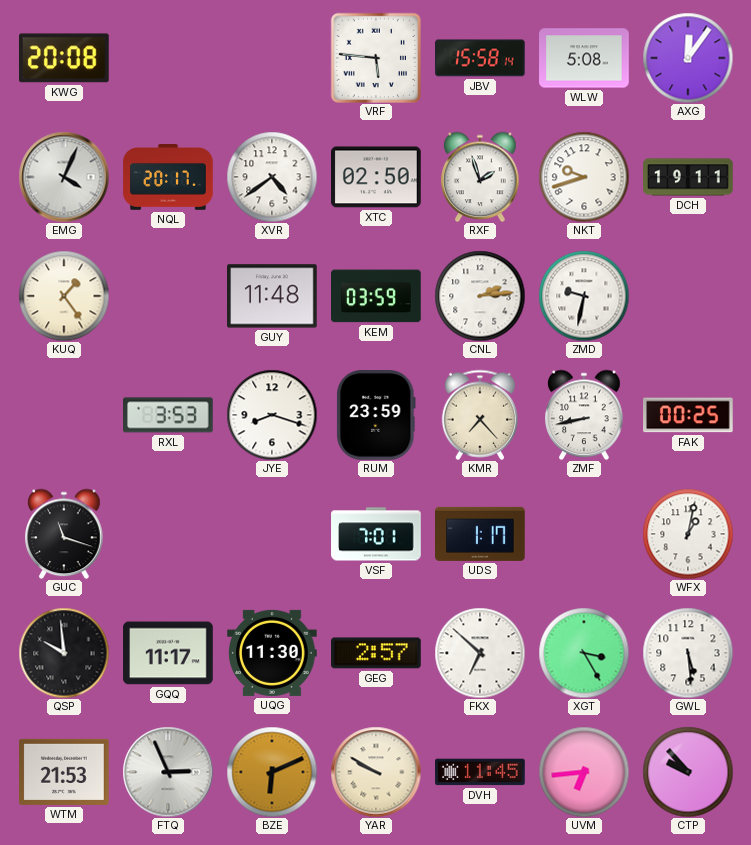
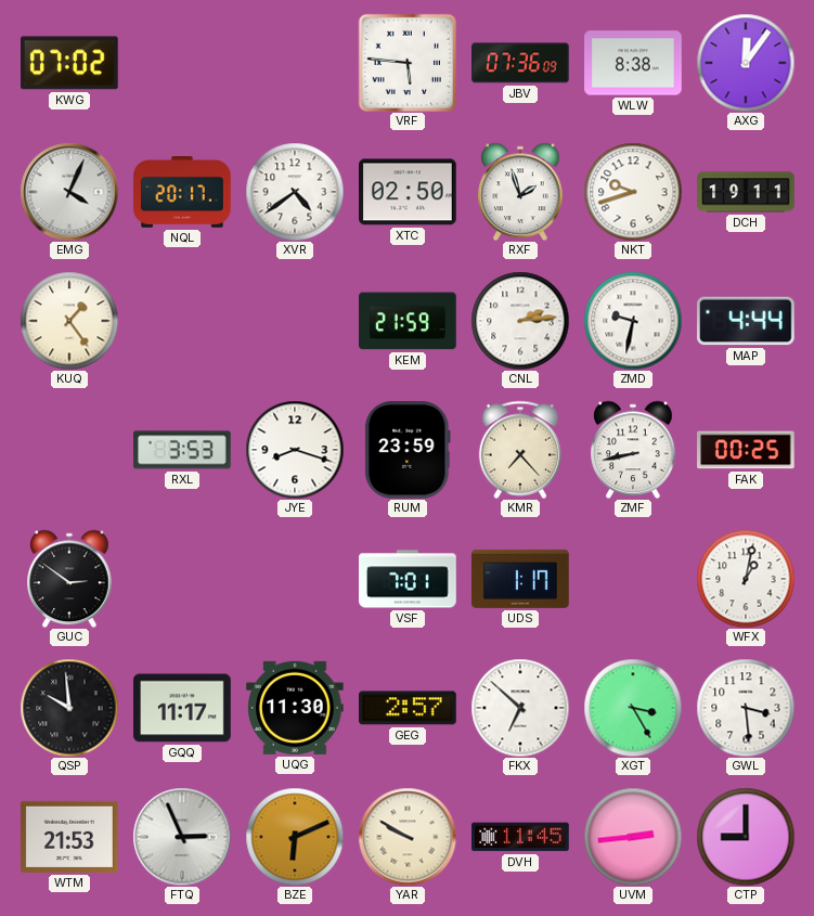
KWG: 20:08 -> 07:02 (69, 63)
JBV: 15:58 -> 07:36 (520, 63)
WLW: 5:08 -> 8:38 (633, 63)
GUY: 11:48 -> none (272, 296)
KEM: 03:59 -> 21:59 (408, 321)
MAP: none -> 4:44 (747, 321)
GUC: 11:18 -> 2:51 (69, 579)
GWL: 5:29 -> 3:29 (746, 708)
UVM: 6:44 -> 2:44 (633, 837)
CTP: 9:53 -> 9:00 (746, 837)
